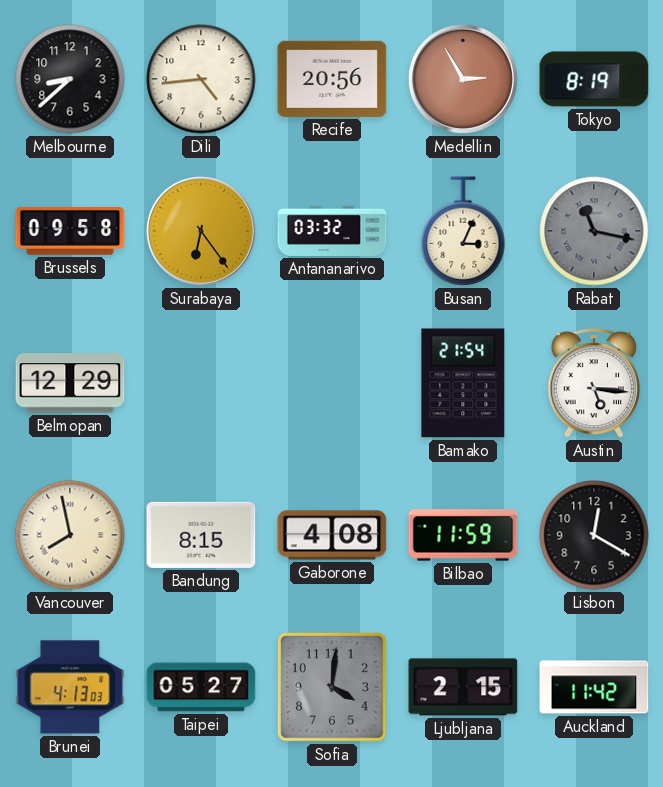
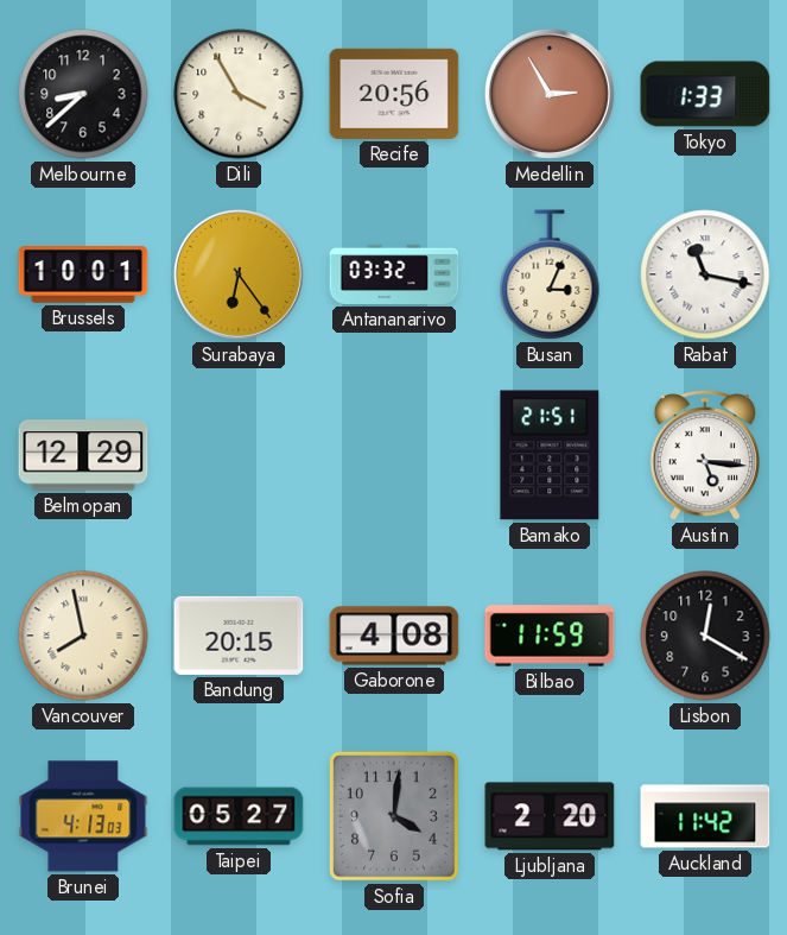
Dili: 4:44 -> 3:55 (239, 94)
Tokyo: 8:19 -> 1:33 (705, 94)
Brussels: 09:58 -> 10:01 (83, 274)
Rabat dial: grey -> white (705, 274)
Bamako: 21:54 -> 21:51 (550, 455)
Bandung: 8:15 -> 20:15 (239, 636)
Ljubljana: 2:15 -> 2:20 (550, 816)
